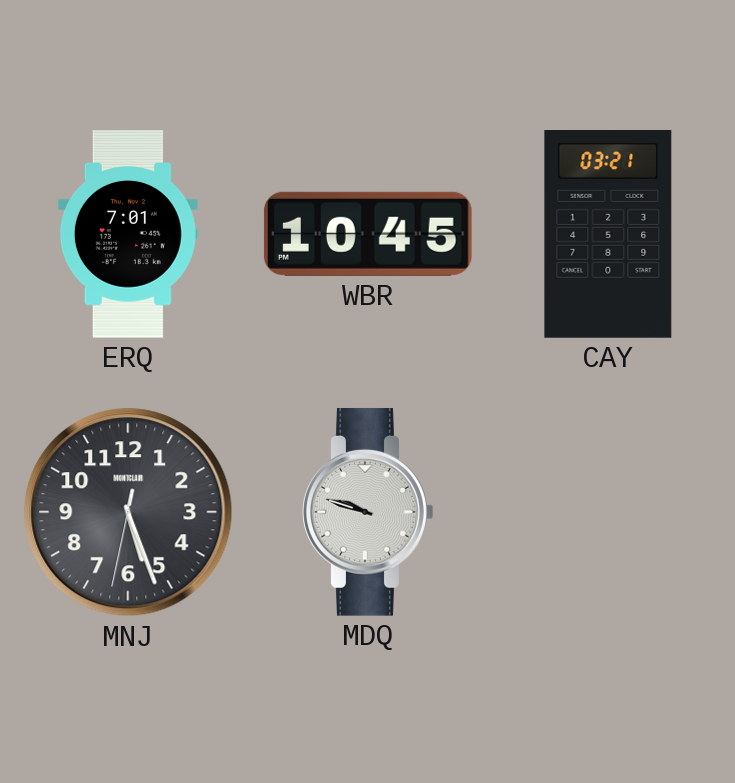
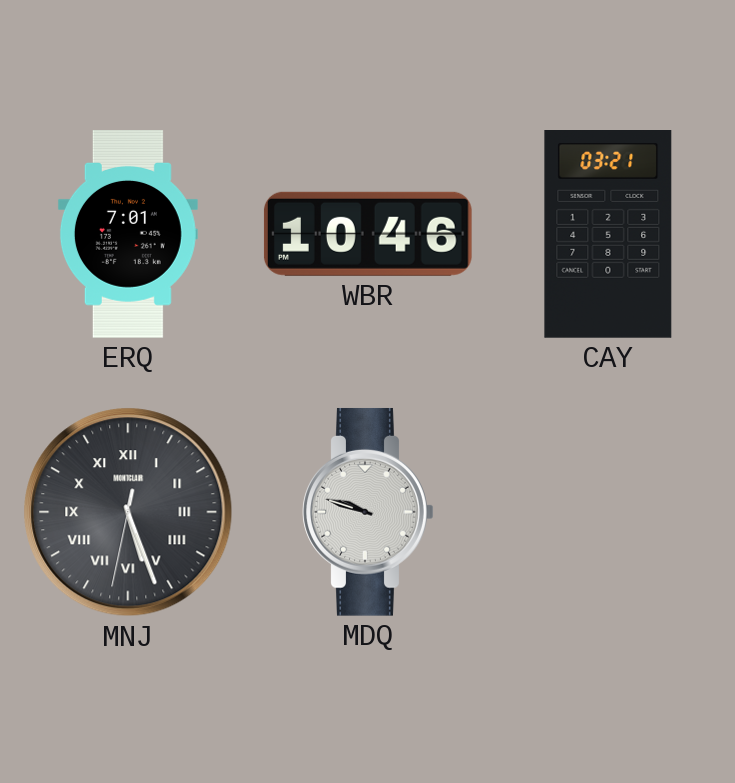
WBR: 10:45 -> 10:46 (368, 234)
MNJ numerals: Arabic -> Roman (128, 512)
